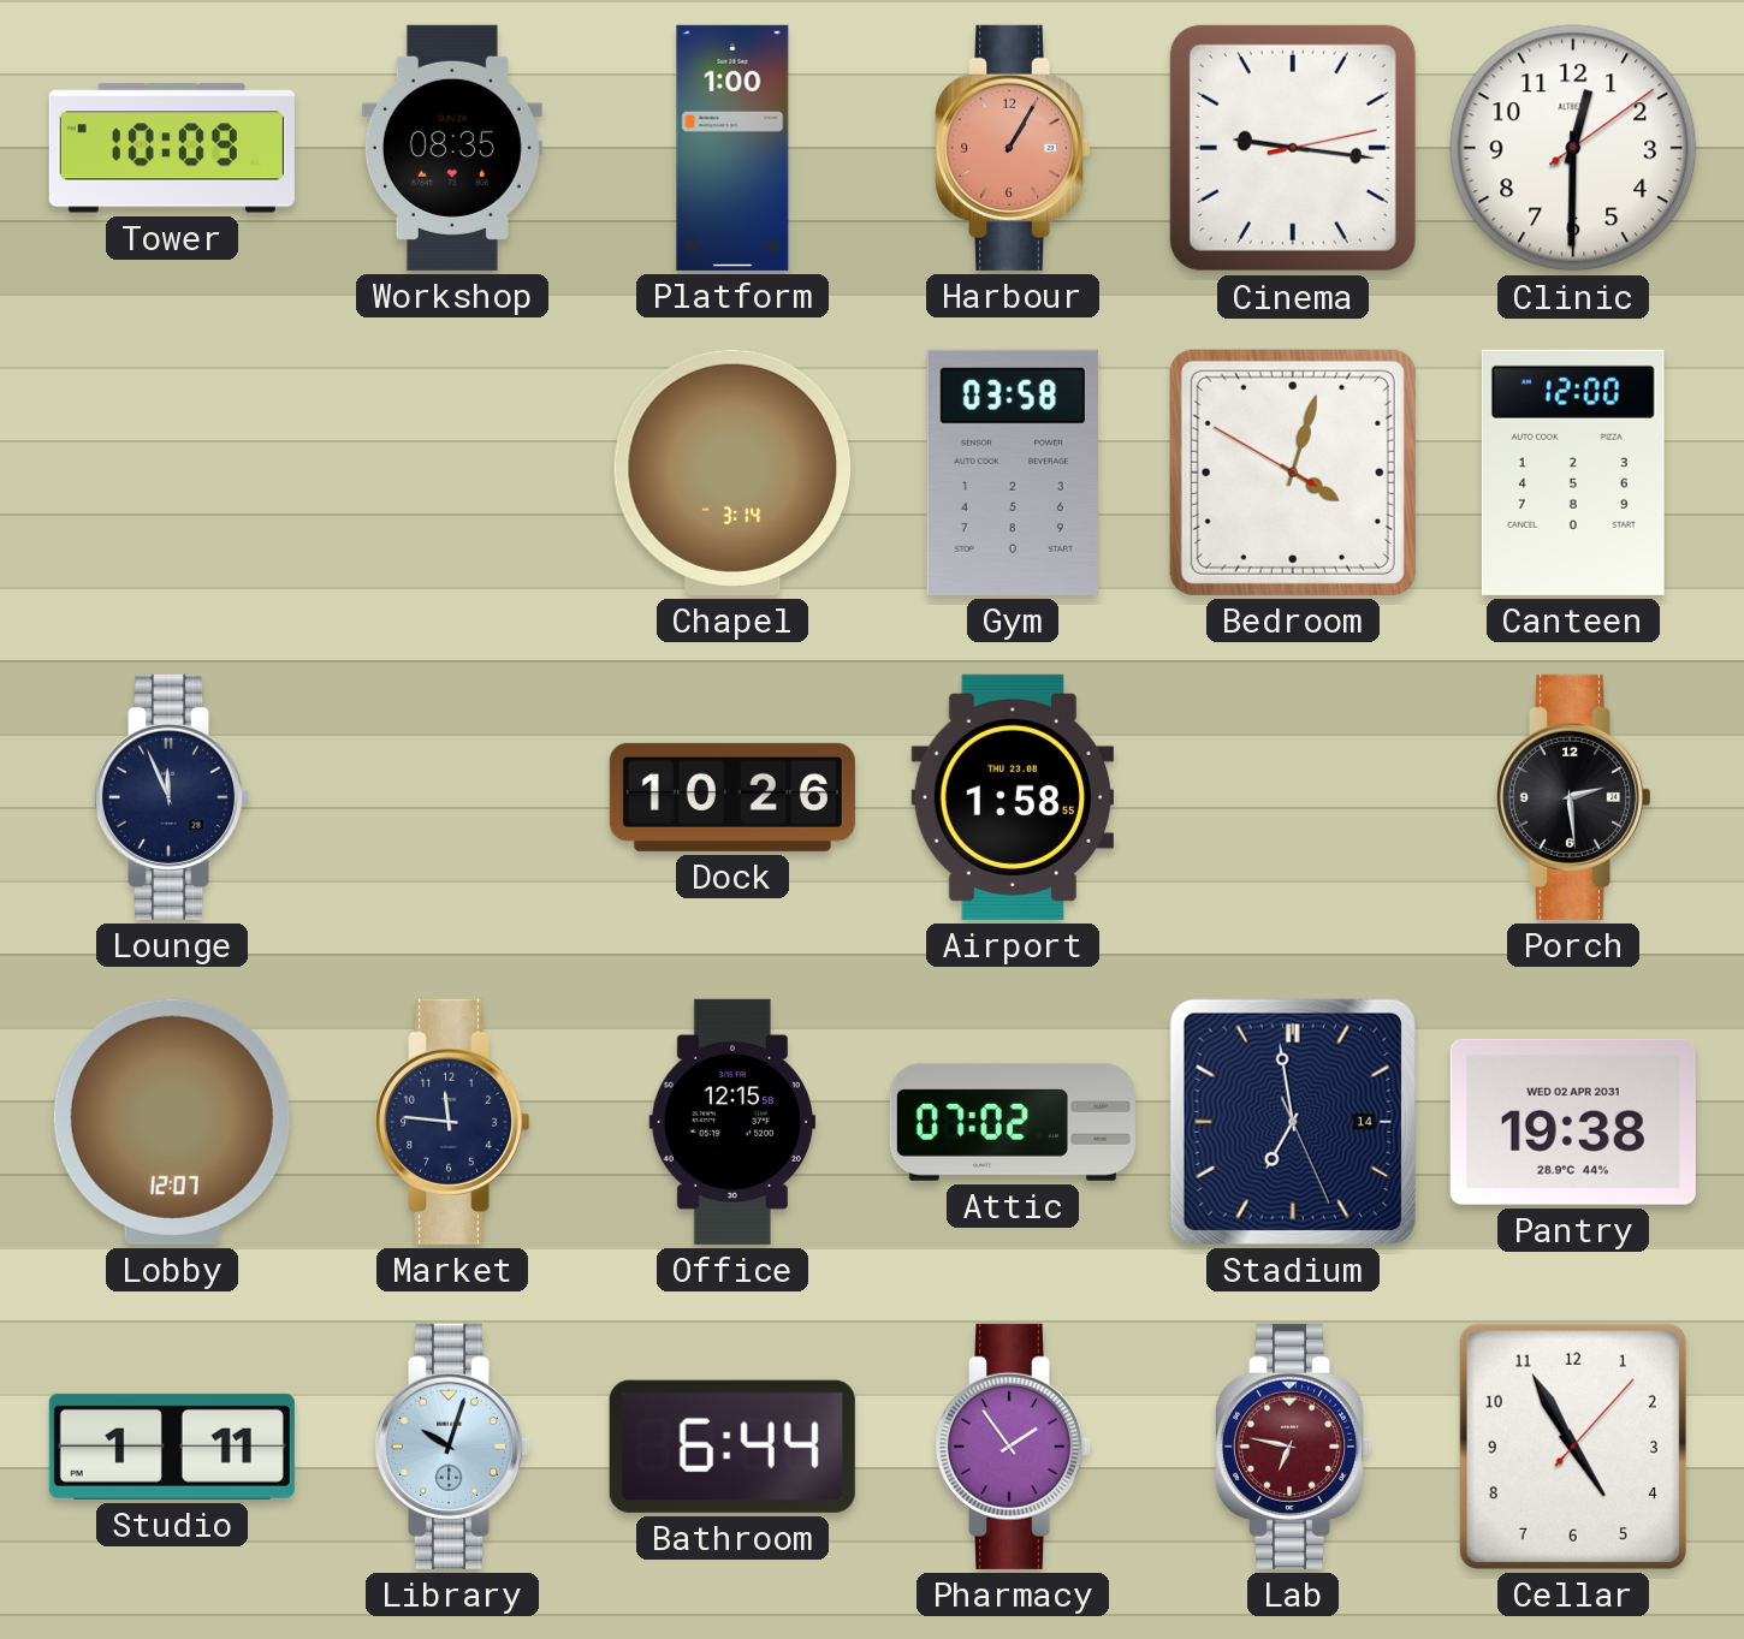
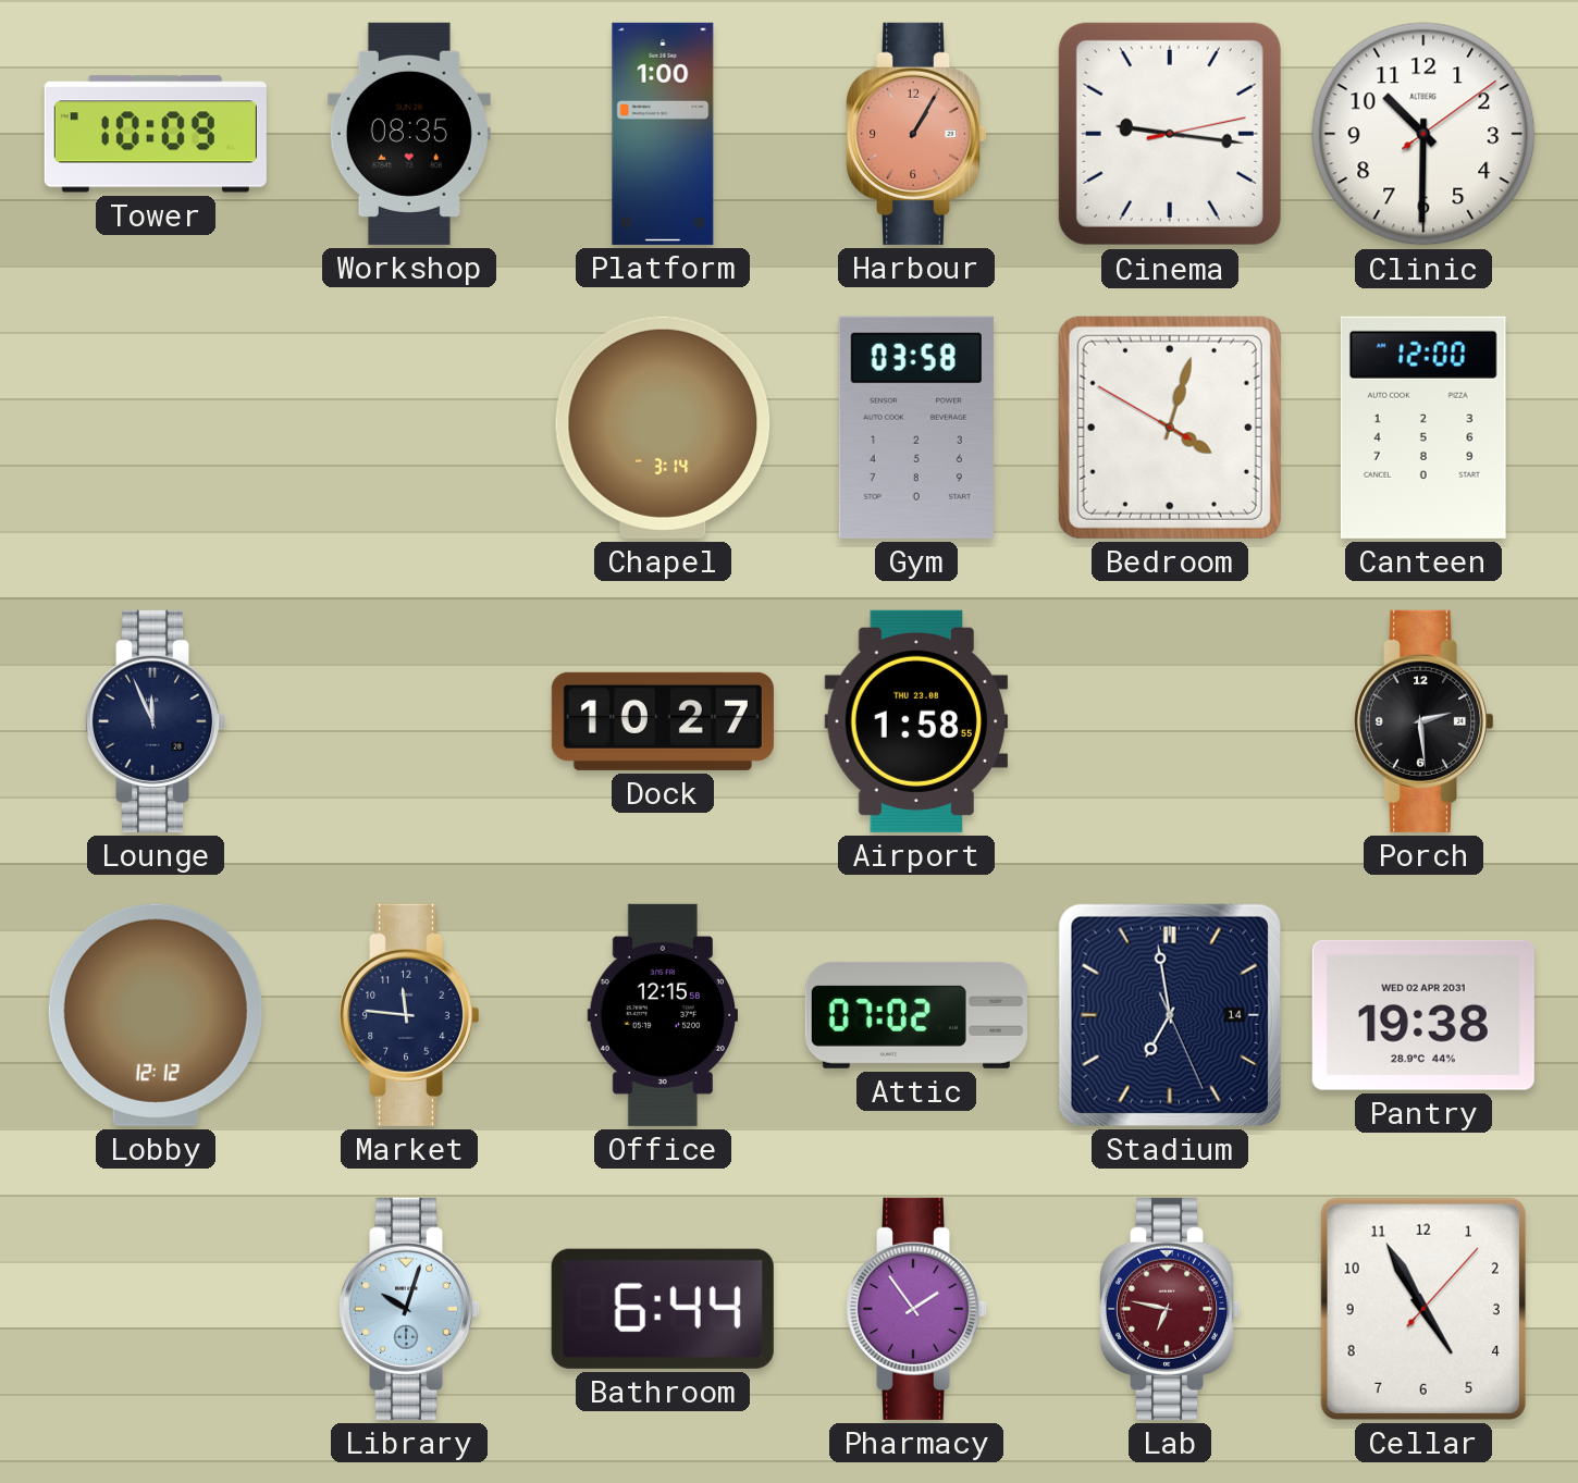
Clinic: 12:30 -> 10:30 (1423, 134)
Dock: 10:26 -> 10:27 (663, 721)
Lobby: 12:07 -> 12:12 (156, 1015)
Studio: 1:11 -> none (172, 1447)
